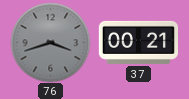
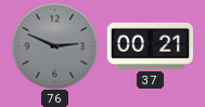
76: 3:42 -> 2:49 (54, 45)
